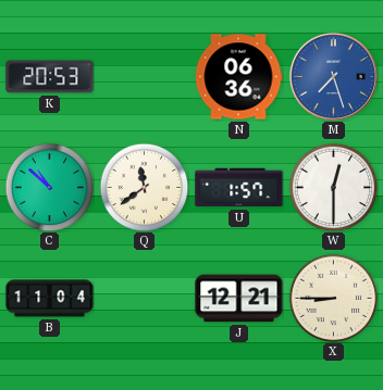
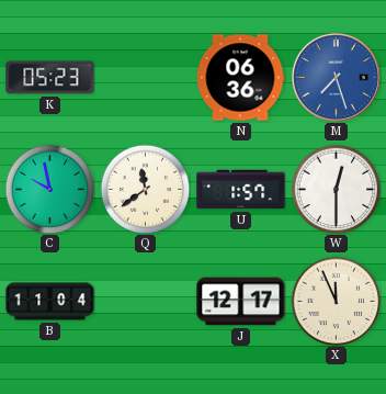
K: 20:53 -> 05:23 (50, 78)
C: 10:52 -> 9:58 (49, 189)
J: 12:21 -> 12:17 (241, 302)
X: 8:45 -> 11:56 (336, 301)
